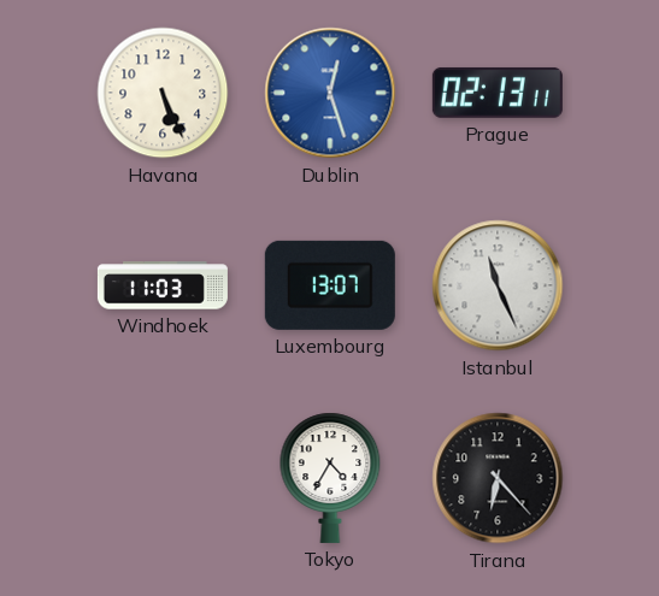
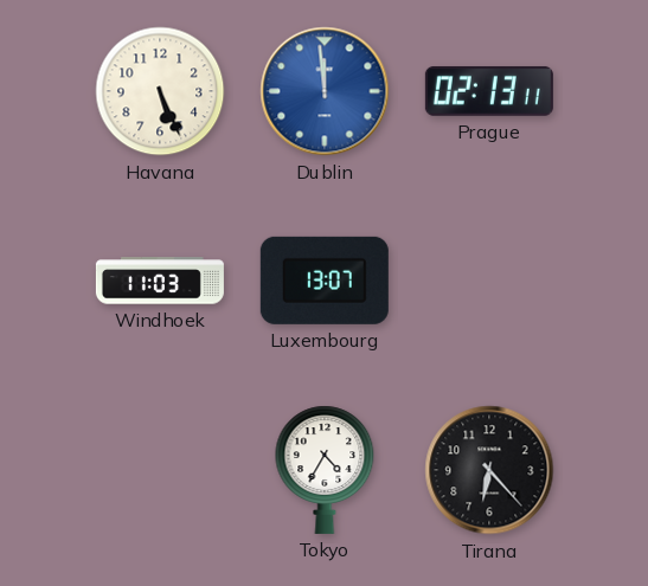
Dublin: 12:27 -> 11:59 (325, 91)
Istanbul: 11:26 -> none (498, 285)
